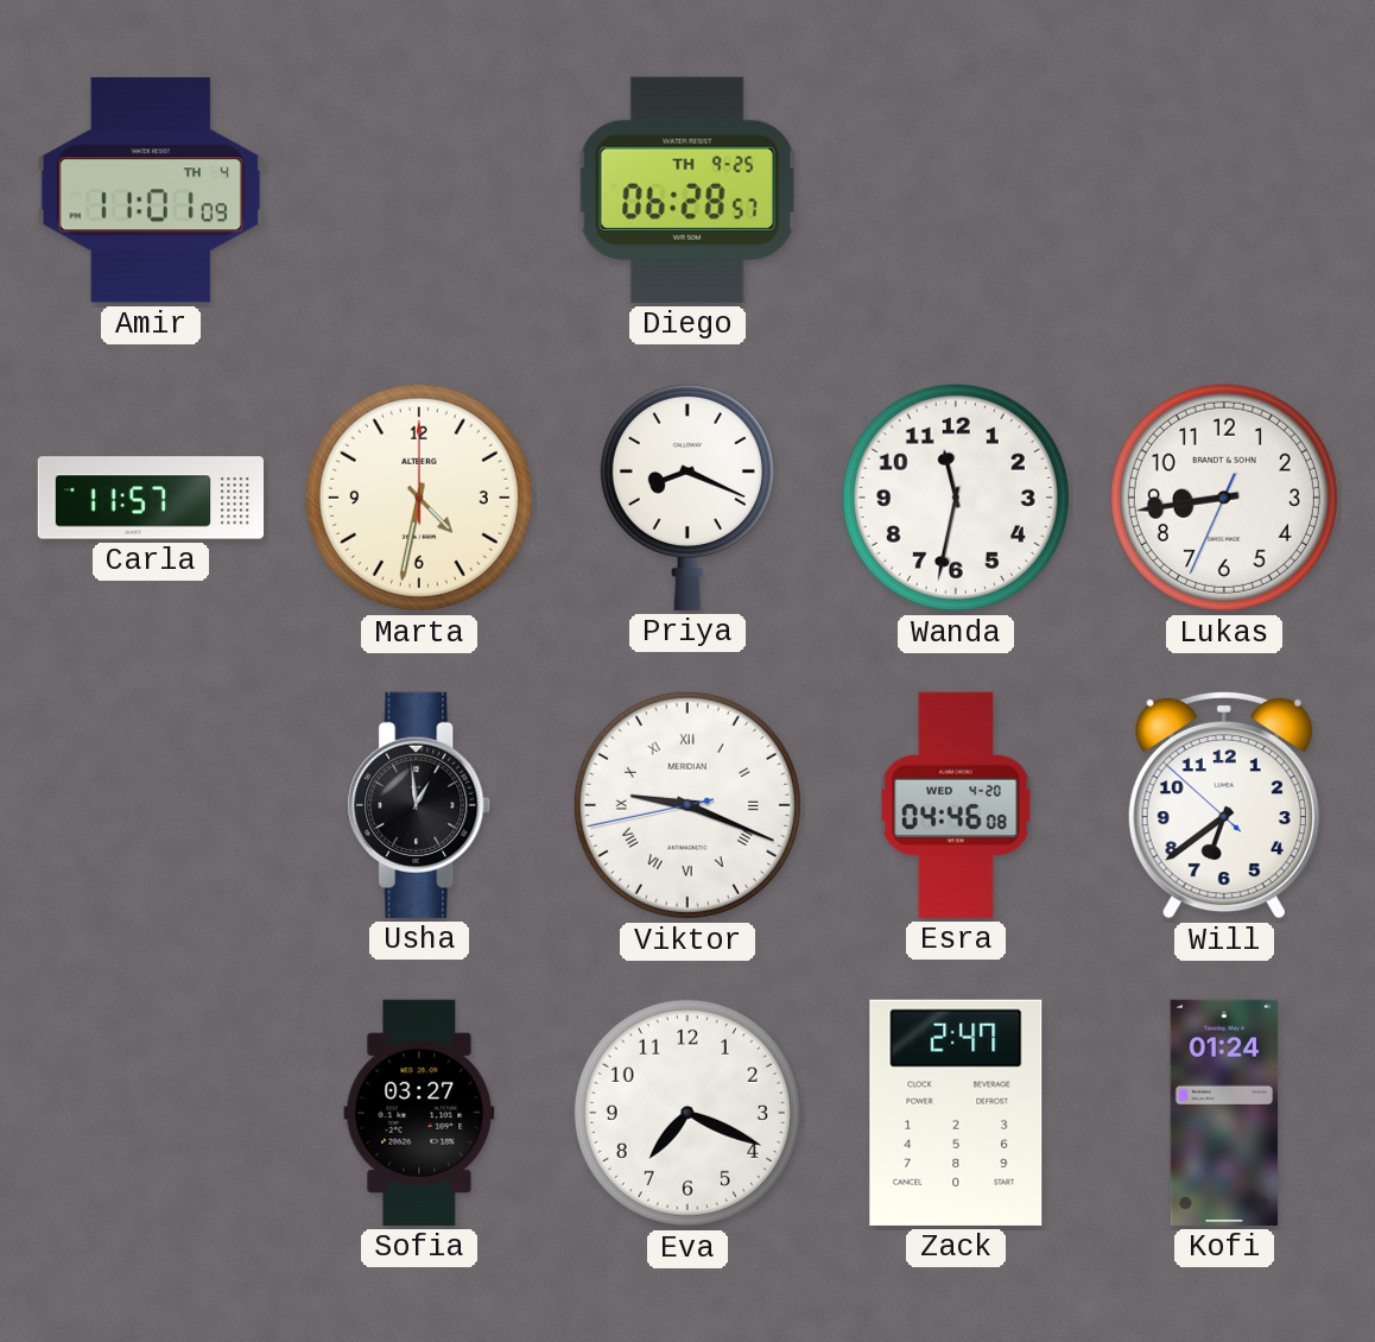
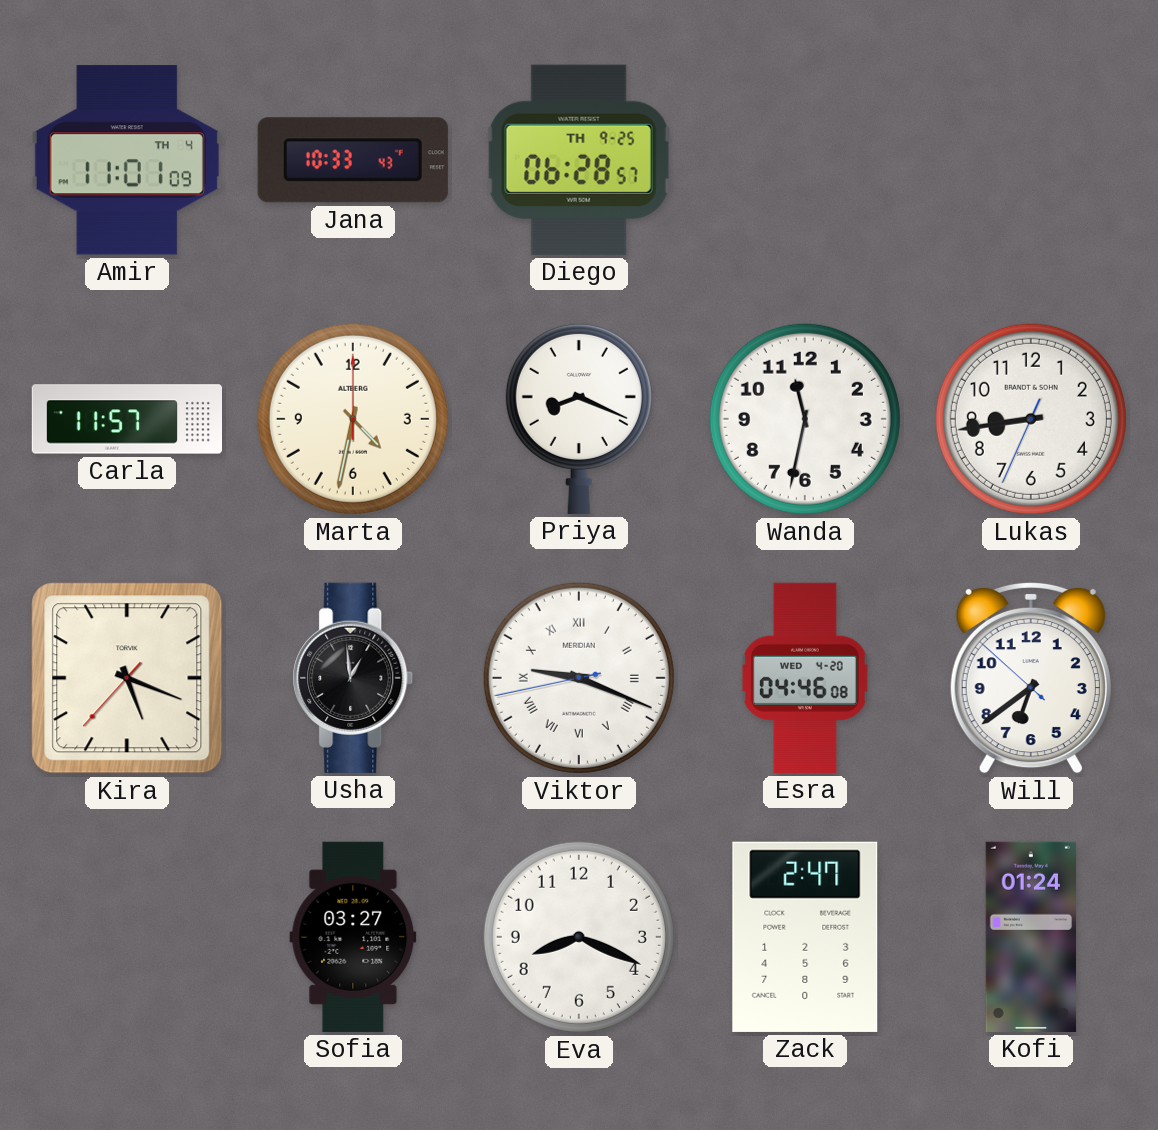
Jana: none -> 10:33 (353, 160)
Kira: none -> 5:18 (127, 678)
Eva: 7:19 -> 8:19 (579, 937)
